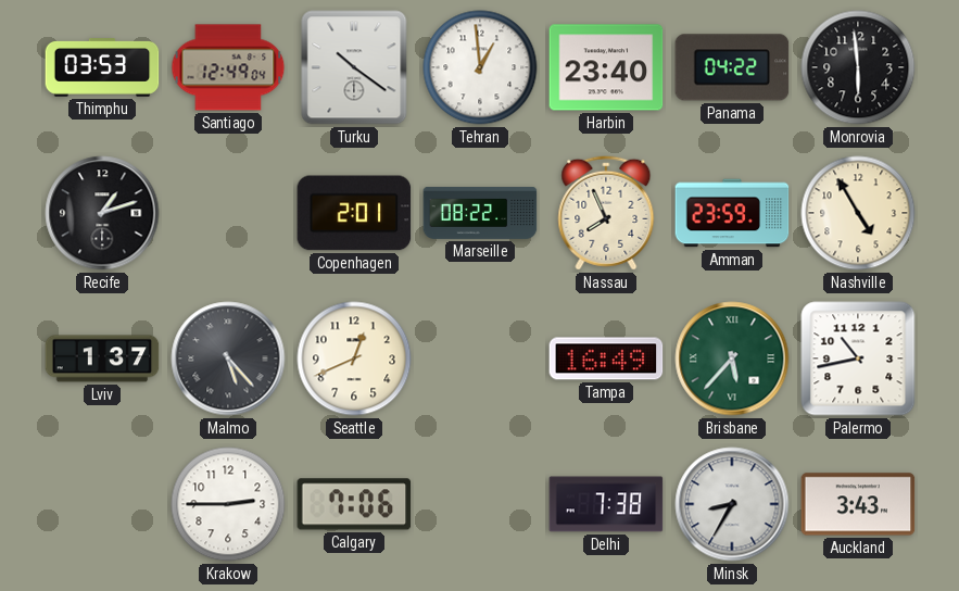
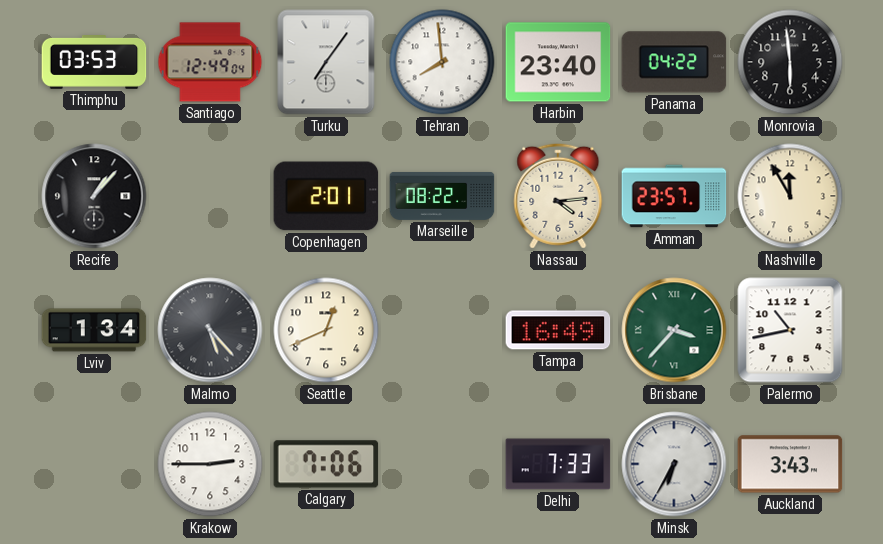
Turku: 10:21 -> 7:06 (326, 62)
Tehran: 12:59 -> 7:59 (442, 62)
Recife: 1:12 -> 1:07 (94, 196)
Nassau: 7:56 -> 4:14 (558, 196)
Amman: 23:59 -> 23:57 (674, 196)
Nashville: 4:55 -> 11:55 (790, 196)
Lviv: 1:37 -> 1:34 (94, 330)
Brisbane: 5:37 -> 3:37 (674, 330)
Delhi: 7:38 -> 7:33 (558, 464)
Minsk: 8:35 -> 6:35 (674, 464)
